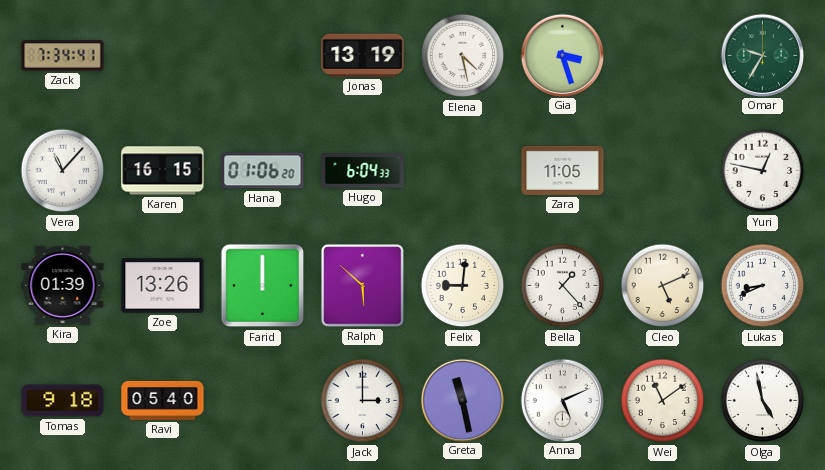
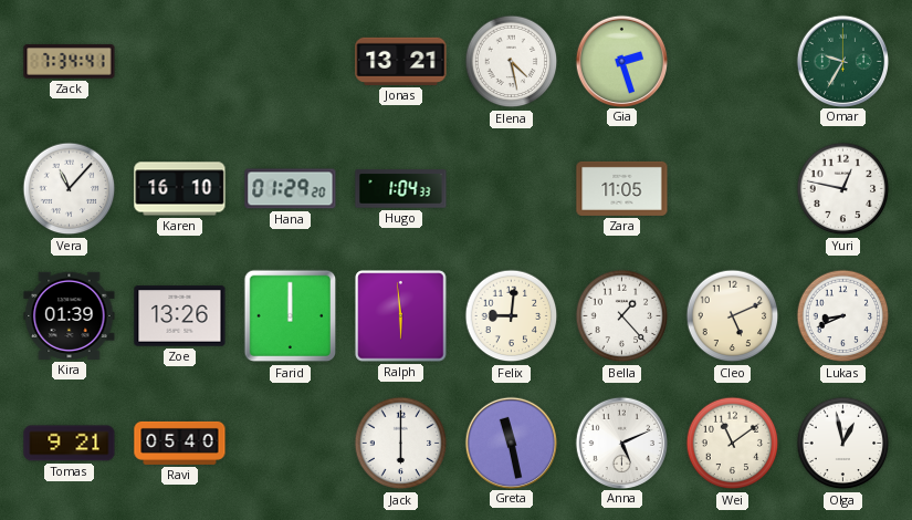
Jonas: 13:19 -> 13:21 (401, 61)
Gia: 3:27 -> 2:27 (621, 61)
Karen: 16:15 -> 16:10 (180, 189)
Hana: 01:06 -> 01:29 (291, 189)
Hugo: 6:04 -> 1:04 (401, 189)
Ralph: 5:52 -> 5:59 (401, 316)
Tomas: 9:18 -> 9:21 (70, 444)
Jack: 3:00 -> 6:00 (401, 444)
Olga: 4:58 -> 12:58 (843, 444)
